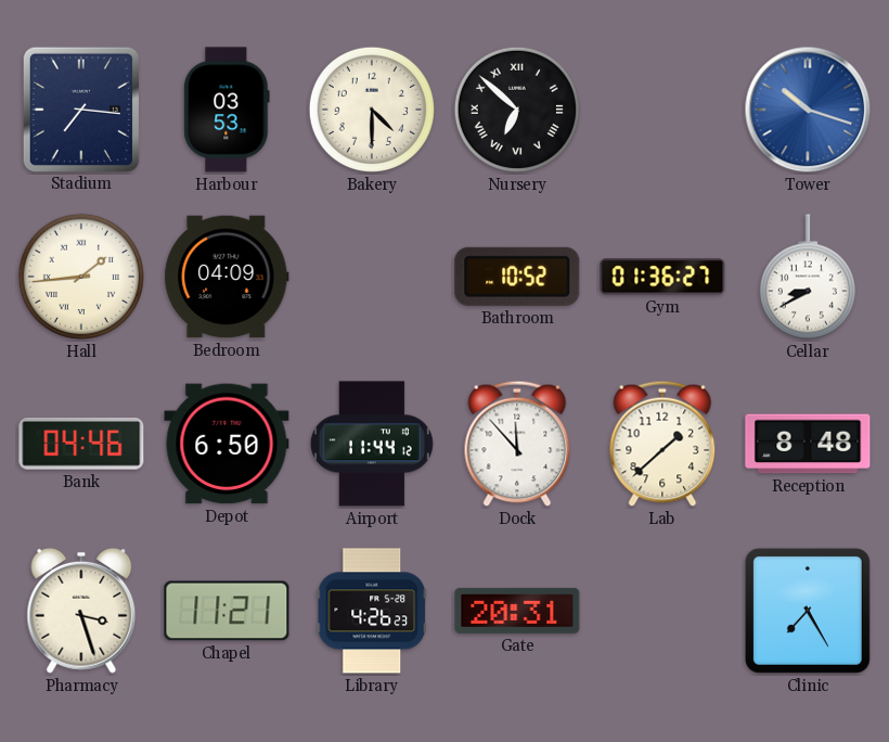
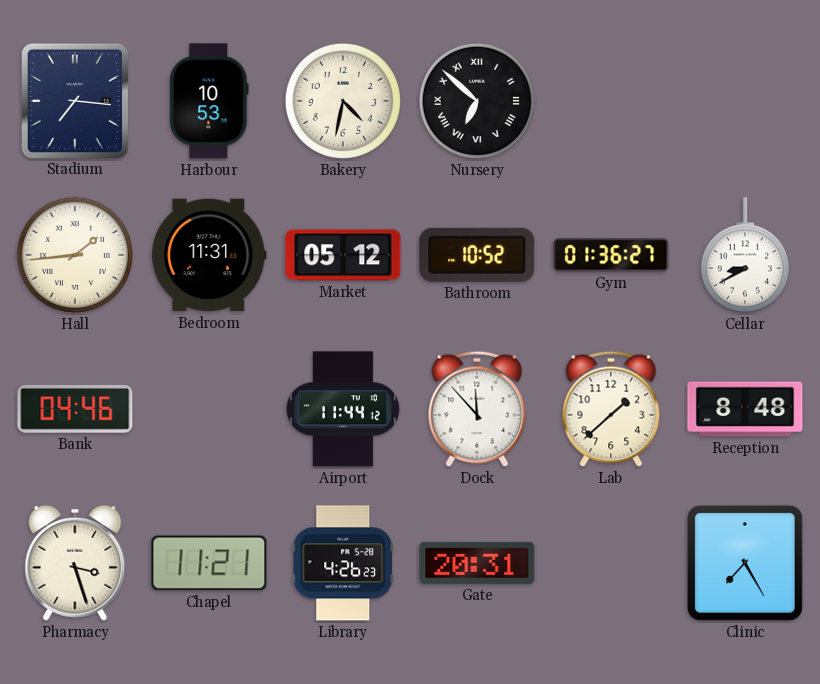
Harbour: 03:53 -> 10:53 (209, 101)
Bakery: 4:30 -> 4:32 (343, 101)
Tower: 10:18 -> none (808, 110)
Bedroom: 04:09 -> 11:31 (209, 255)
Market: none -> 05:12 (343, 255)
Depot: 6:50 -> none (227, 444)
